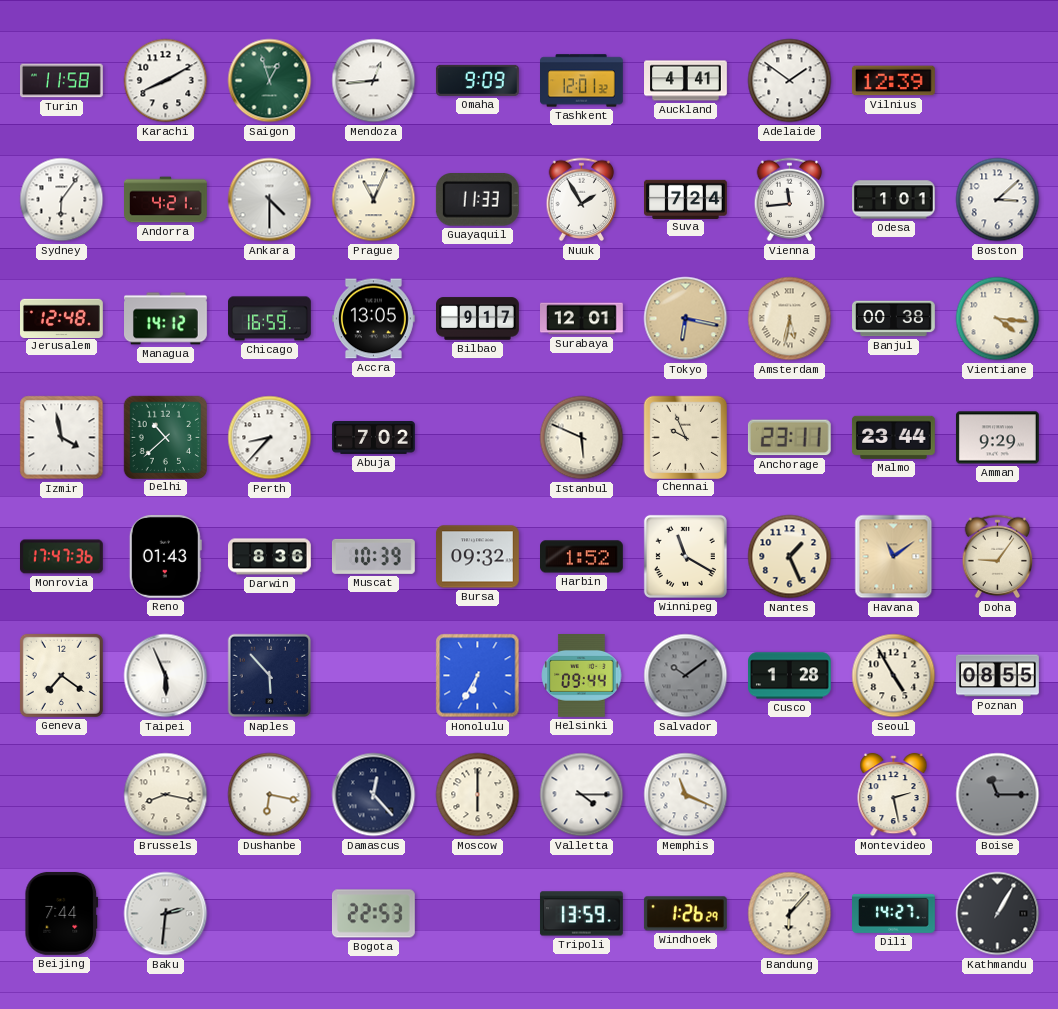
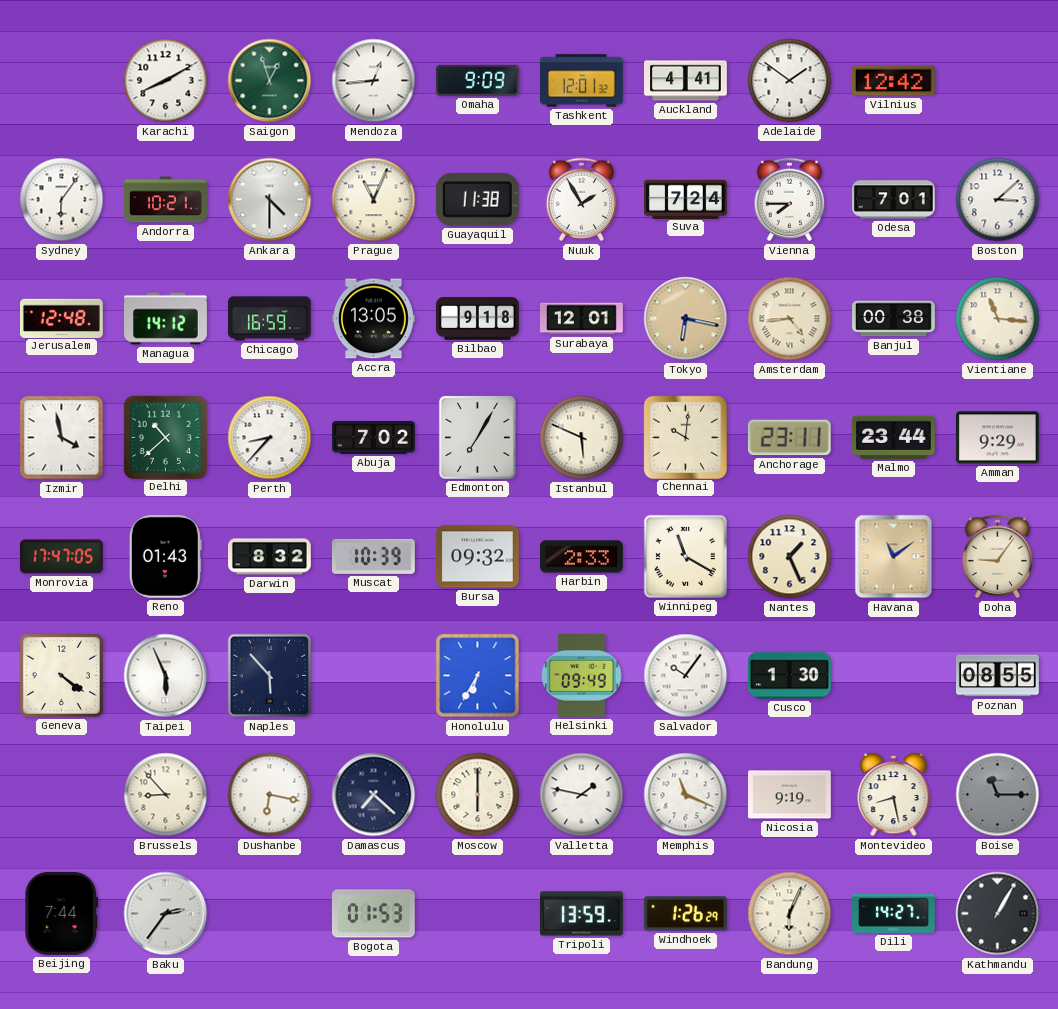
Turin: 11:58 -> none (62, 81)
Vilnius: 12:39 -> 12:42 (893, 81)
Andorra: 4:21 -> 10:21 (166, 200)
Guayaquil: 11:33 -> 11:38 (477, 200)
Vienna: 11:44 -> 7:45 (790, 200)
Odesa: 1:01 -> 7:01 (894, 200)
Bilbao: 9:17 -> 9:18 (478, 319)
Amsterdam: 5:32 -> 4:44 (790, 319)
Vientiane: 4:16 -> 11:16 (998, 319)
Edmonton: none -> 7:05 (477, 437)
Chennai: 9:56 -> 10:01 (685, 437)
Monrovia: 17:47:36 -> 17:47:05 (61, 557)
Darwin: 8:36 -> 8:32 (270, 557)
Harbin: 1:52 -> 2:33 (582, 557)
Geneva: 7:21 -> 4:21 (61, 675)
Helsinki: 09:44 -> 09:49 (582, 676)
Salvador: 10:09 -> 10:06 (686, 676)
Salvador dial: grey -> white (686, 676)
Cusco: 1:28 -> 1:30 (790, 676)
Seoul: 4:55 -> none (894, 676)
Brussels: 8:17 -> 8:53 (166, 795)
Damascus: 12:23 -> 7:22 (374, 795)
Valletta: 4:15 -> 1:47 (582, 795)
Nicosia: none -> 9:19 (790, 795)
Montevideo: 2:28 -> 8:28 (894, 795)
Baku: 2:31 -> 2:36 (166, 914)
Bogota: 22:53 -> 01:53 (373, 914)
Bandung: 6:07 -> 6:04 (790, 914)
